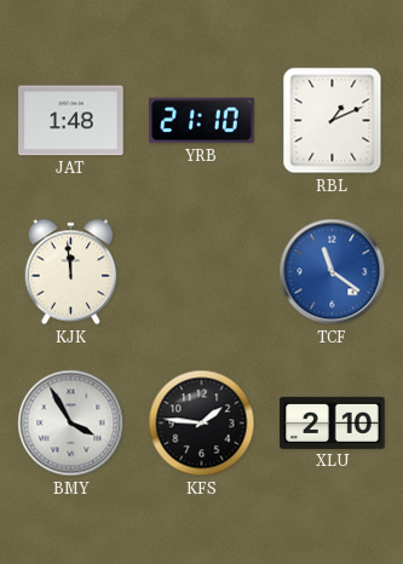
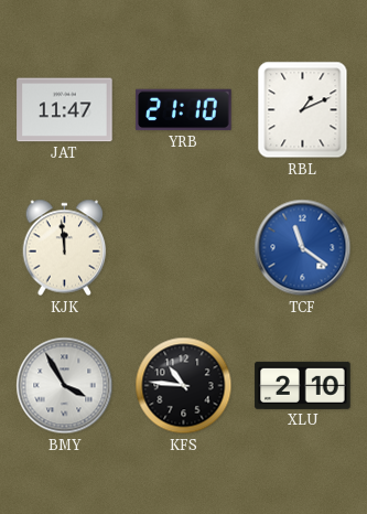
JAT: 1:48 -> 11:47 (65, 110)
KFS: 1:46 -> 10:46 (184, 386)
